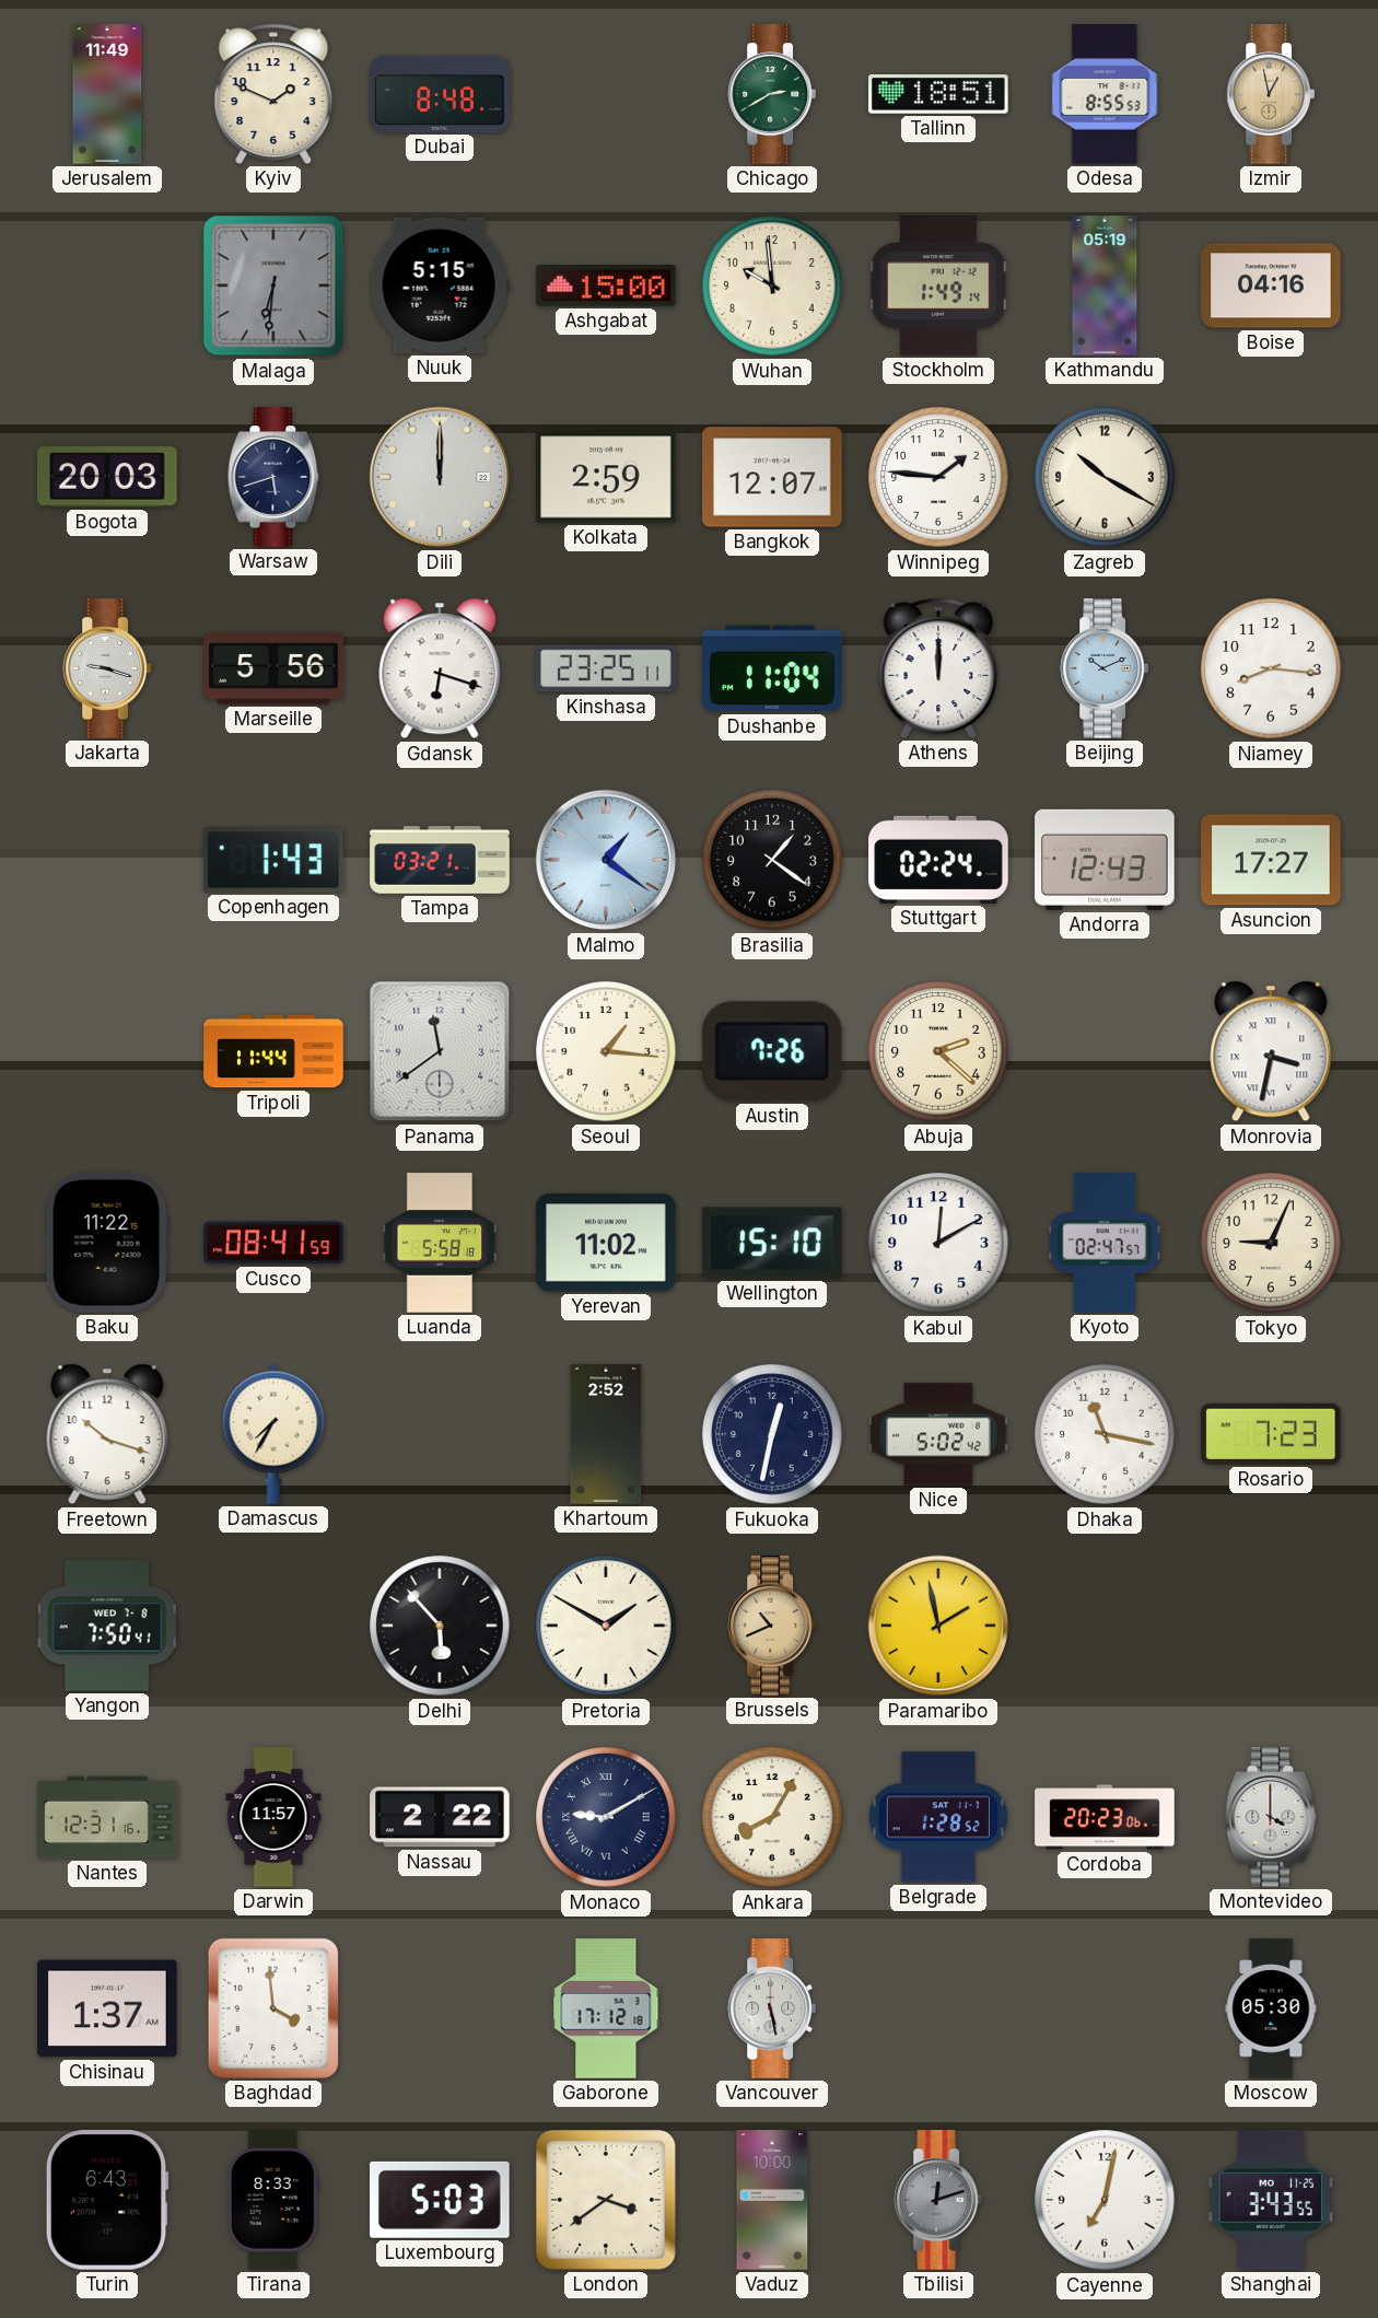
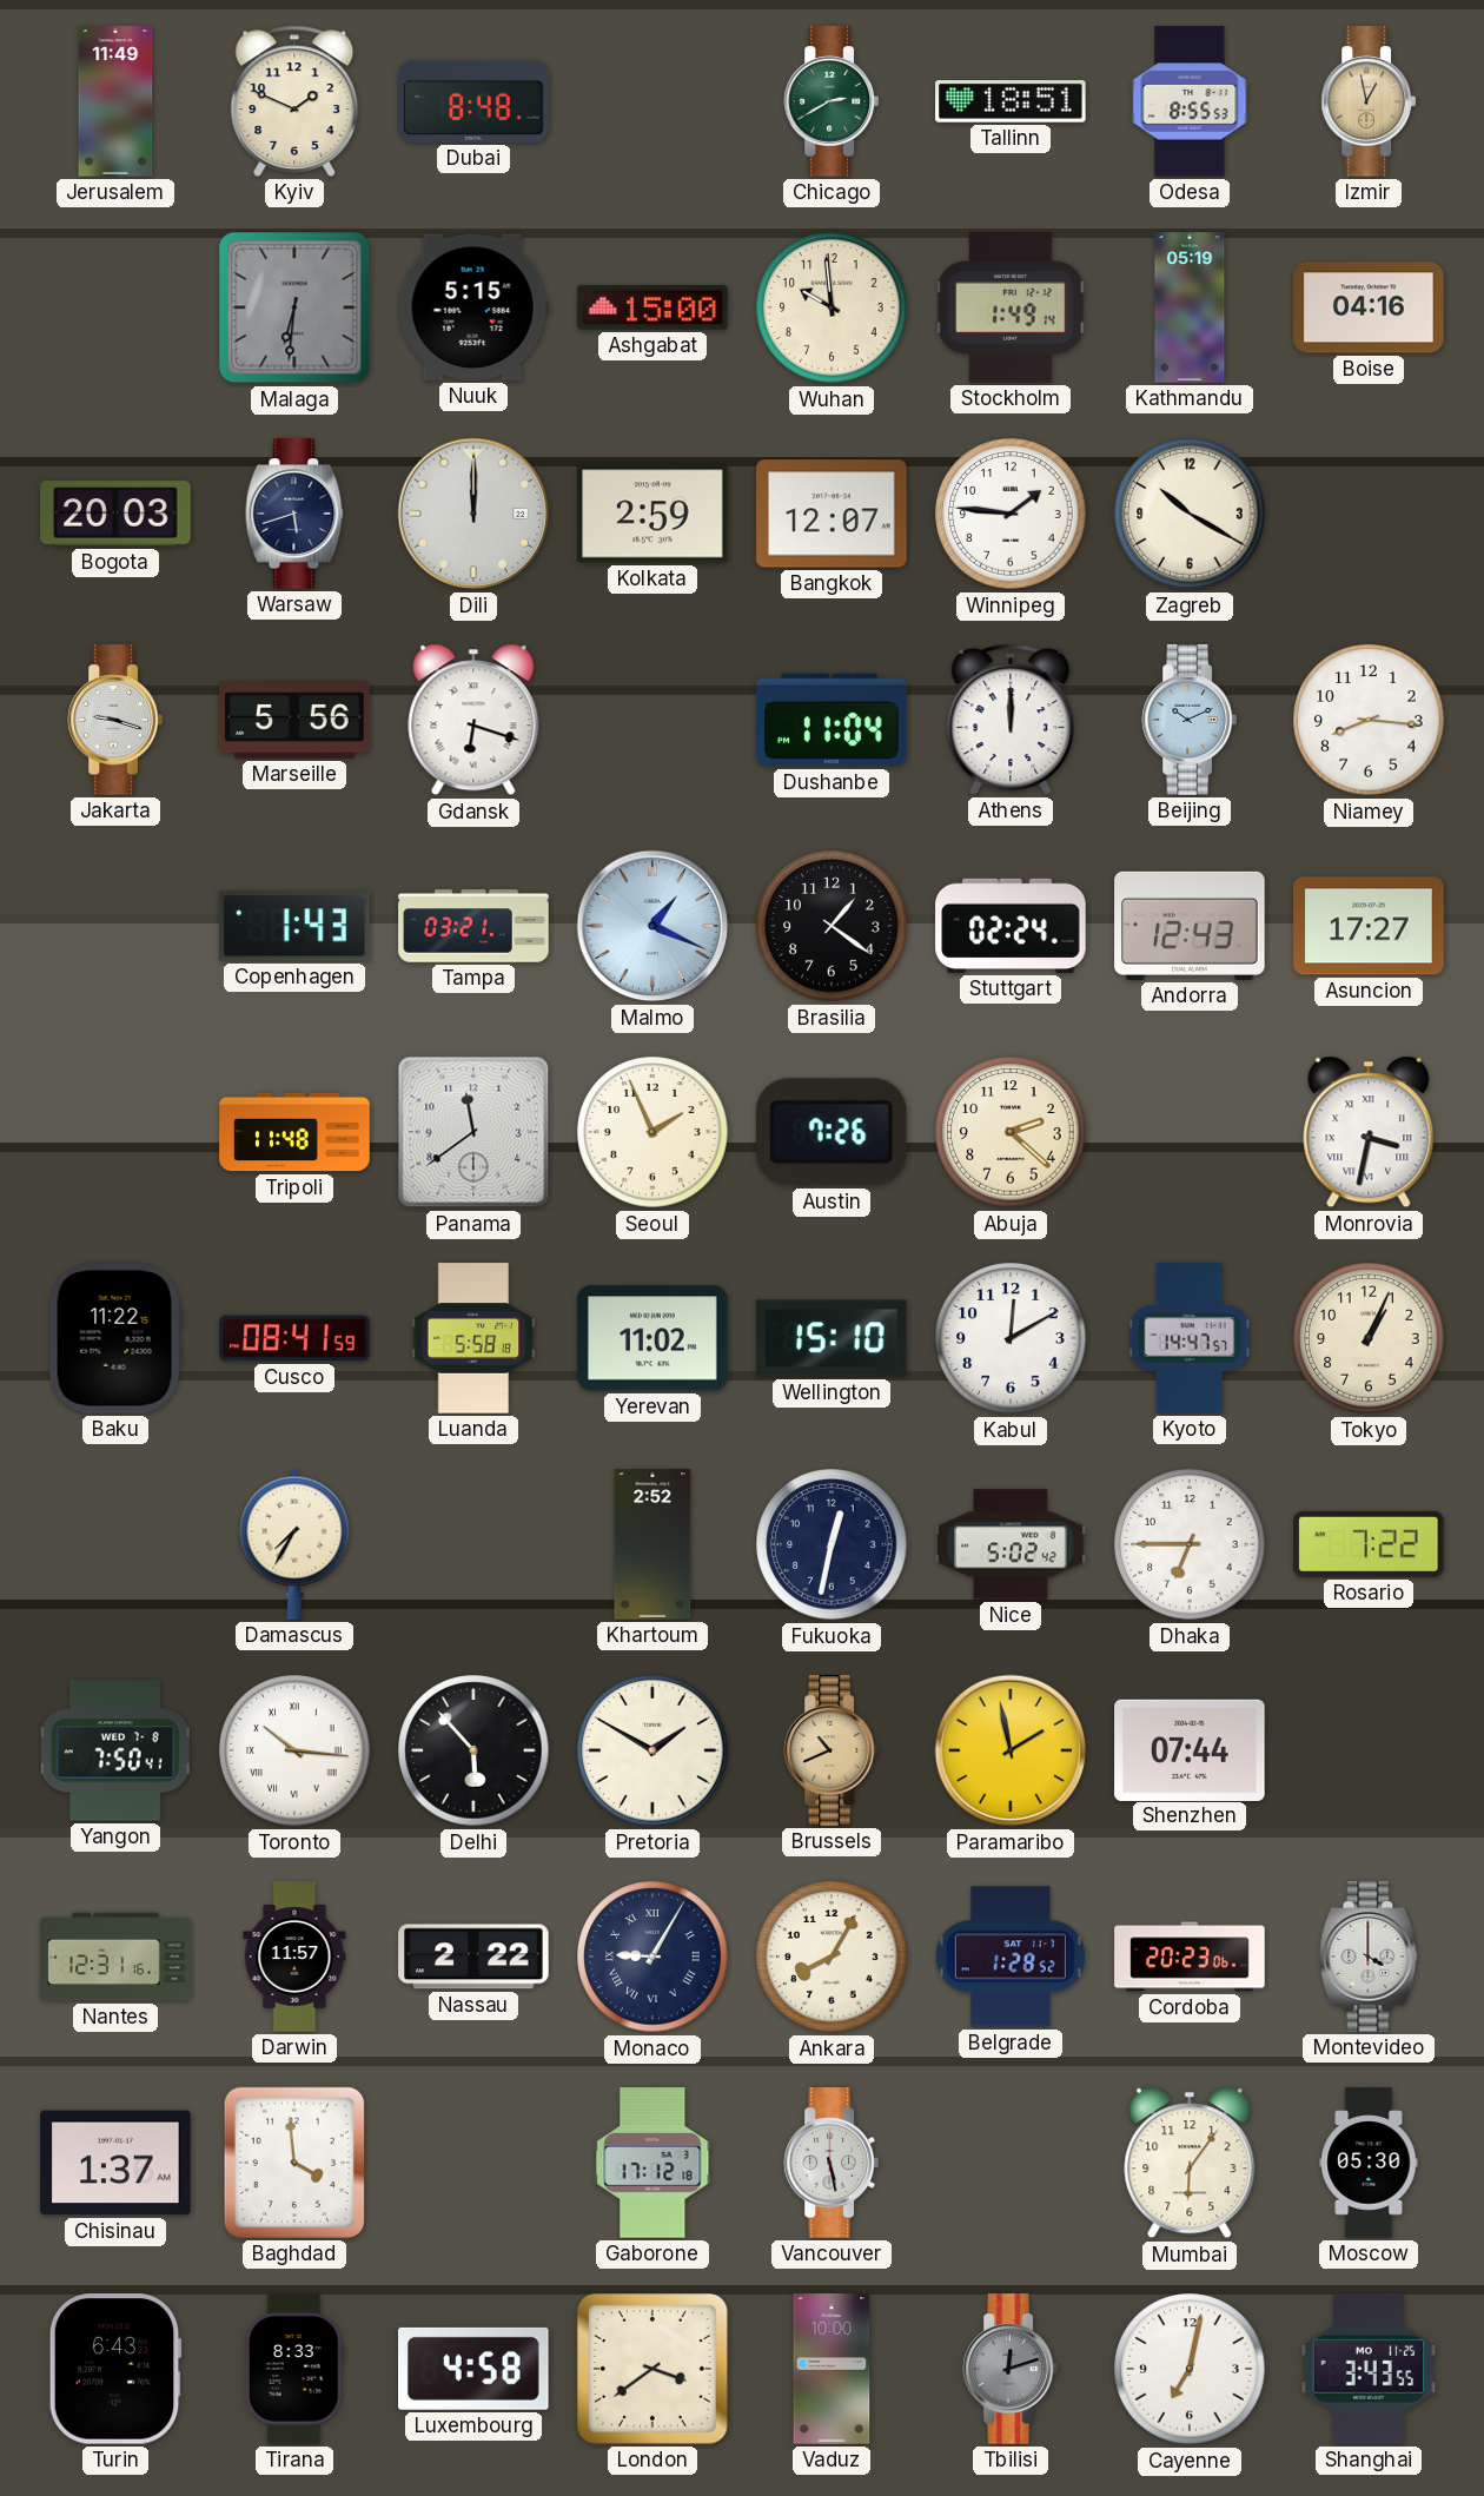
Kinshasa: 23:25 -> none (606, 668)
Malmo: 1:21 -> 1:19 (652, 926)
Tripoli: 11:44 -> 11:48 (294, 1132)
Seoul: 1:16 -> 1:56 (652, 1132)
Kyoto: 02:47 -> 14:47 (1190, 1338)
Tokyo: 9:04 -> 1:04 (1369, 1338)
Freetown: 10:18 -> none (107, 1434)
Dhaka: 11:17 -> 6:45 (1190, 1544)
Rosario: 7:23 -> 7:22 (1369, 1544)
Toronto: none -> 10:16 (294, 1750)
Shenzhen: none -> 07:44 (1190, 1749)
Monaco: 9:10 -> 9:05 (652, 1957)
Mumbai: none -> 6:06 (1190, 2163)
Luxembourg: 5:03 -> 4:58 (475, 2369)
